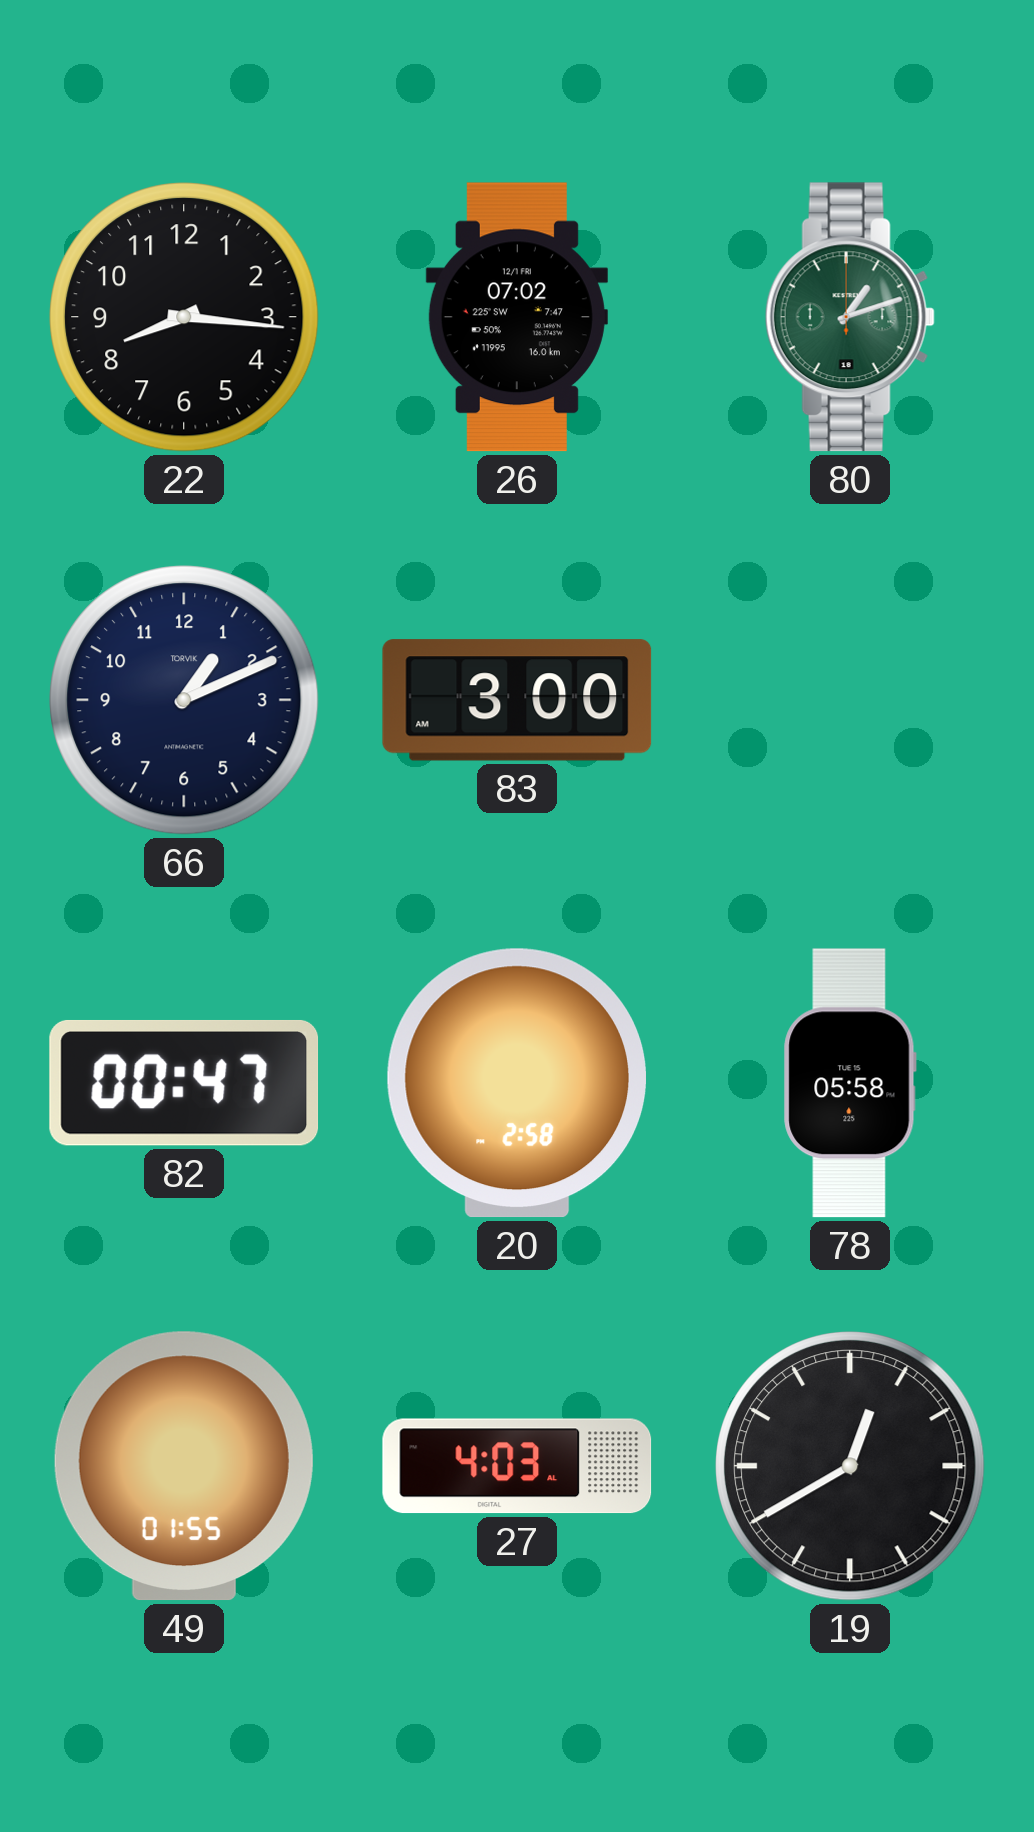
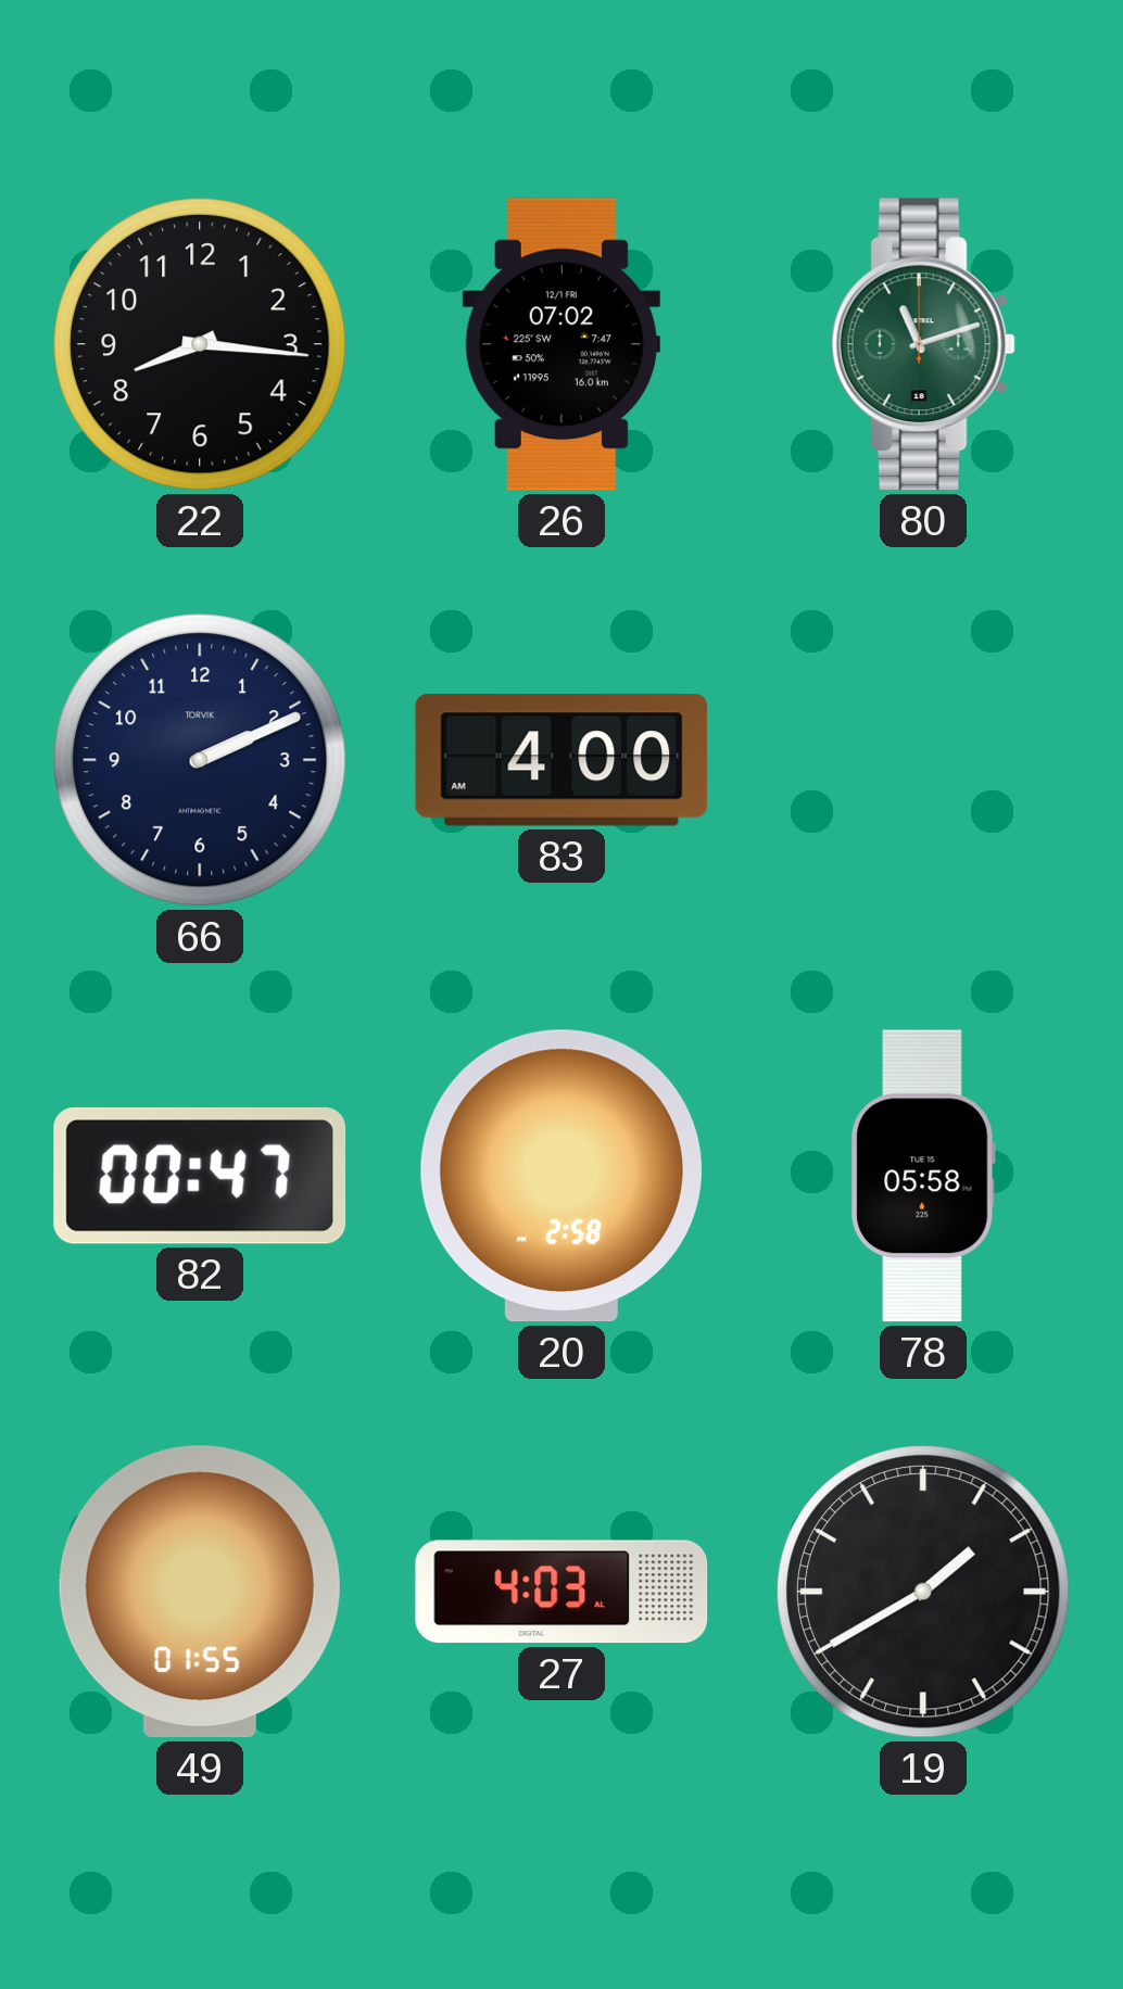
80: 1:12 -> 11:12 (923, 344)
66: 1:11 -> 2:11 (200, 760)
83: 3:00 -> 4:00 (561, 760)
19: 12:40 -> 1:40 (923, 1592)
